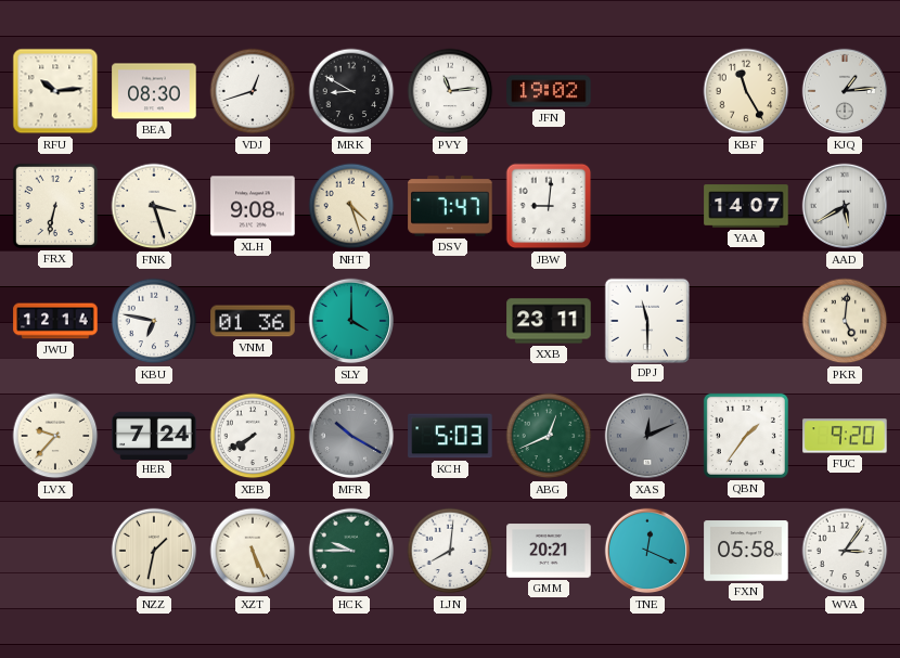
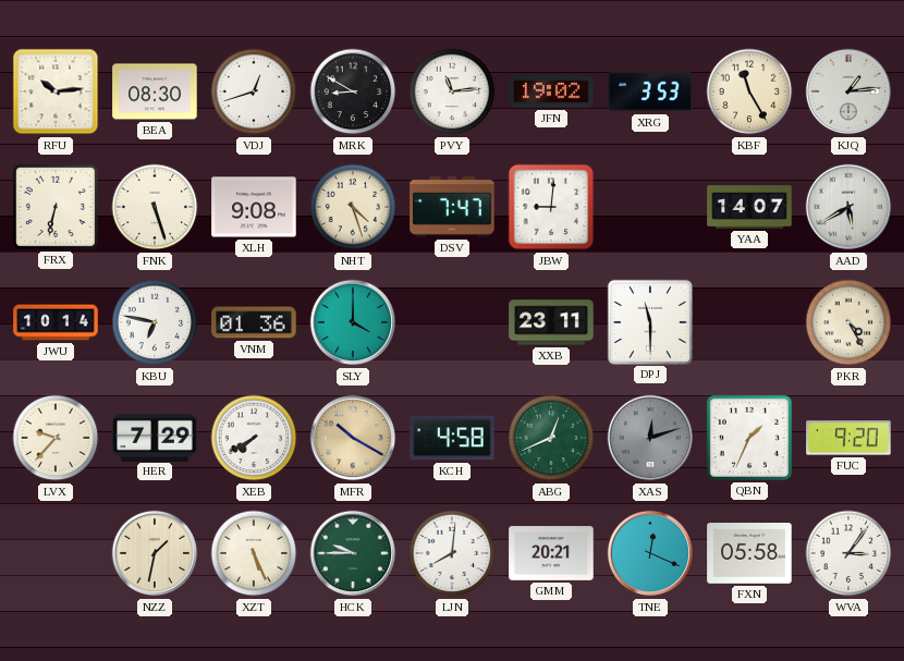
XRG: none -> 3:53 (650, 91)
FNK: 3:27 -> 5:27 (155, 207)
JWU: 12:14 -> 10:14 (56, 322)
PKR: 5:01 -> 4:25 (848, 322)
HER: 7:24 -> 7:29 (155, 437)
MFR dial: grey -> champagne (353, 438)
KCH: 5:03 -> 4:58 (452, 438)
XAS: 12:11 -> 12:12 (650, 438)
QBN: 1:36 -> 1:34 (749, 438)
